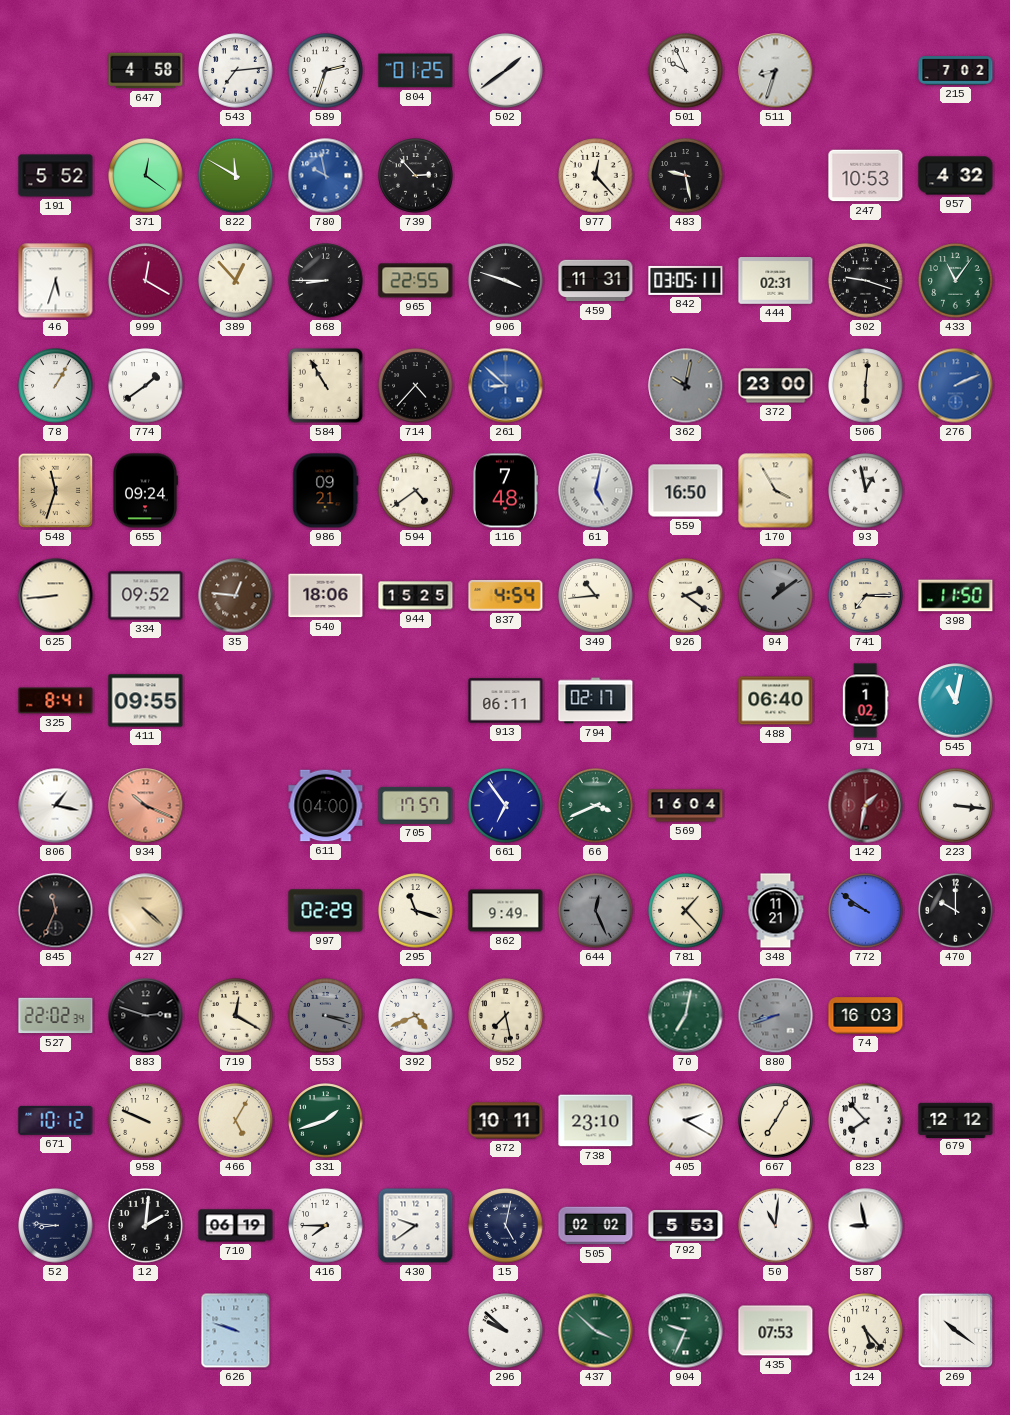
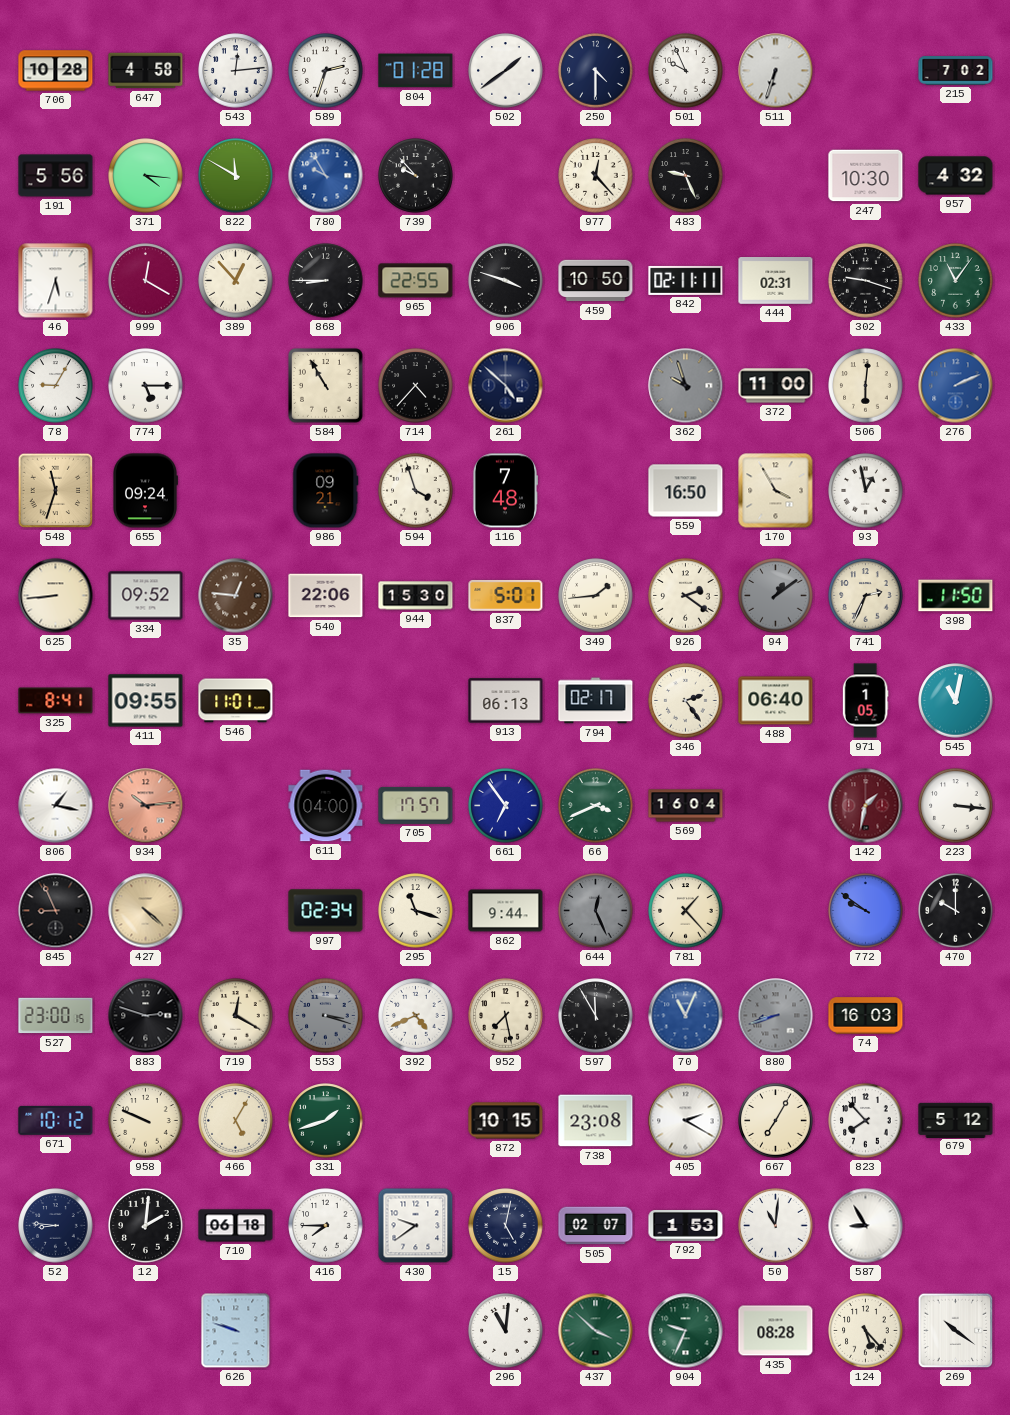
706: none -> 10:28 (56, 71)
543: 7:14 -> 12:14 (236, 71)
804: 01:25 -> 01:28 (416, 71)
250: none -> 4:30 (596, 71)
511: 8:33 -> 6:33 (776, 71)
191: 5:52 -> 5:56 (56, 176)
371: 12:21 -> 4:16 (146, 176)
780: 9:58 -> 9:55 (326, 176)
739: 2:53 -> 9:53 (416, 176)
483: 9:28 -> 9:26 (686, 176)
247: 10:53 -> 10:30 (866, 176)
459: 11:31 -> 10:50 (596, 281)
842: 03:05 -> 02:11 (686, 280)
78: 1:05 -> 9:05 (56, 386)
774: 1:39 -> 5:15 (146, 386)
261: 8:52 -> 4:52 (506, 386)
261 dial: blue -> navy (506, 386)
362: 10:02 -> 9:57 (686, 386)
372: 23:00 -> 11:00 (776, 386)
594: 4:39 -> 3:57 (416, 491)
61: 5:02 -> none (596, 491)
540: 18:06 -> 22:06 (326, 596)
944: 15:25 -> 15:30 (416, 596)
837: 4:54 -> 5:01 (506, 595)
349: 10:44 -> 1:44 (596, 596)
741: 7:15 -> 2:34 (866, 596)
546: none -> 11:01 (236, 701)
913: 06:11 -> 06:13 (506, 701)
346: none -> 2:24 (686, 701)
971: 1:02 -> 1:05 (865, 701)
934: 10:19 -> 10:14 (146, 806)
845: 11:34 -> 8:56 (56, 911)
997: 02:29 -> 02:34 (326, 911)
862: 9:49 -> 9:44 (506, 911)
348: 11:21 -> none (776, 911)
527: 22:02 -> 23:00 (56, 1016)
597: none -> 11:55 (596, 1016)
70: 7:02 -> 11:04 (686, 1016)
70 dial: green -> blue (686, 1016)
872: 10:11 -> 10:15 (506, 1121)
738: 23:10 -> 23:08 (596, 1121)
679: 12:12 -> 5:12 (956, 1120)
710: 06:19 -> 06:18 (236, 1226)
505: 02:02 -> 02:07 (596, 1226)
792: 5:53 -> 1:53 (686, 1226)
587: 8:58 -> 8:55 (866, 1226)
296: 9:52 -> 11:01 (506, 1331)
435: 07:53 -> 08:28 (776, 1331)
